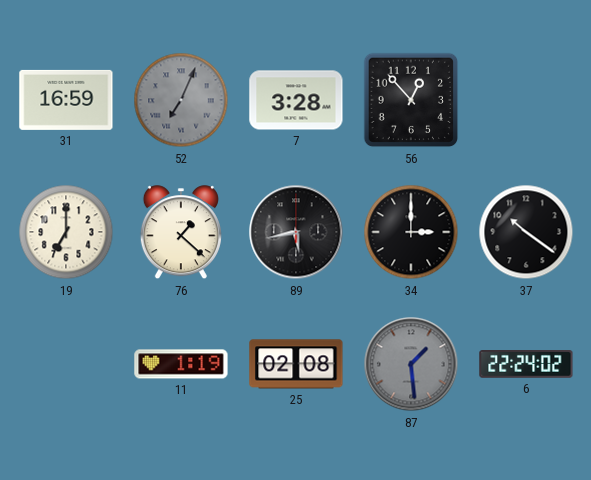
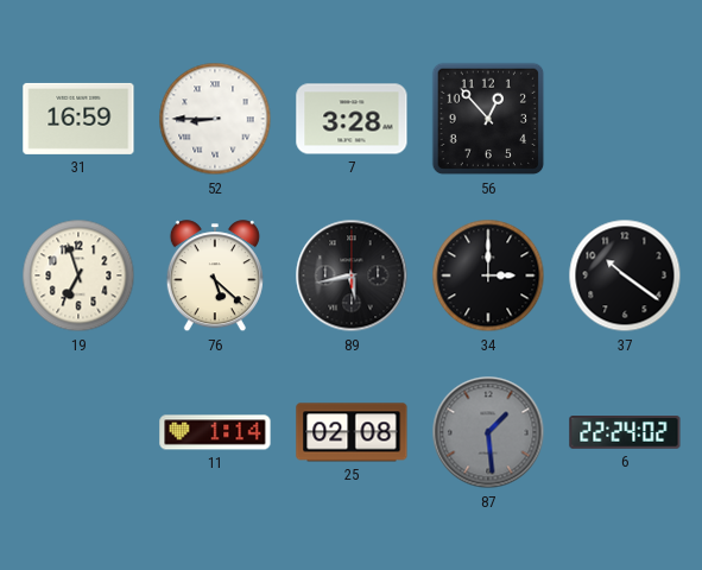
52: 7:04 -> 8:45 (215, 119)
52 dial: grey -> white (215, 119)
19: 7:00 -> 6:57 (78, 275)
76: 1:22 -> 5:22 (215, 277)
11: 1:19 -> 1:14 (215, 432)
